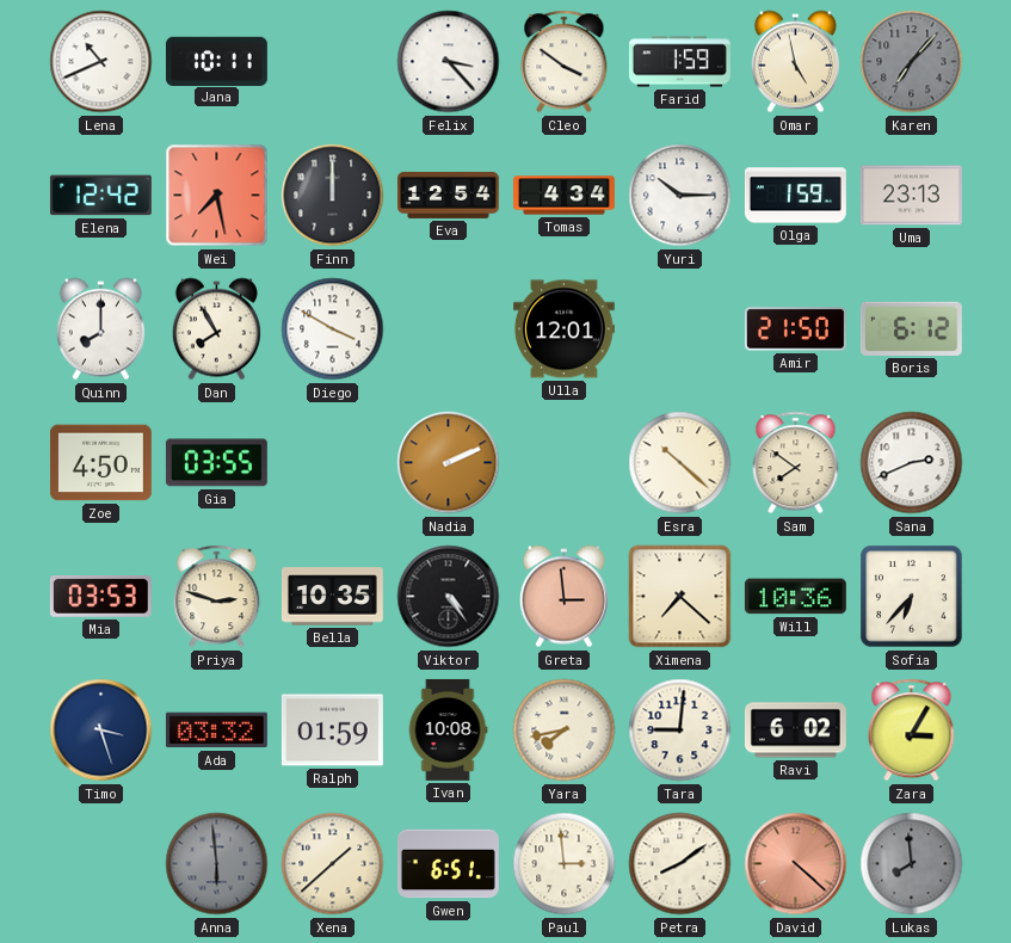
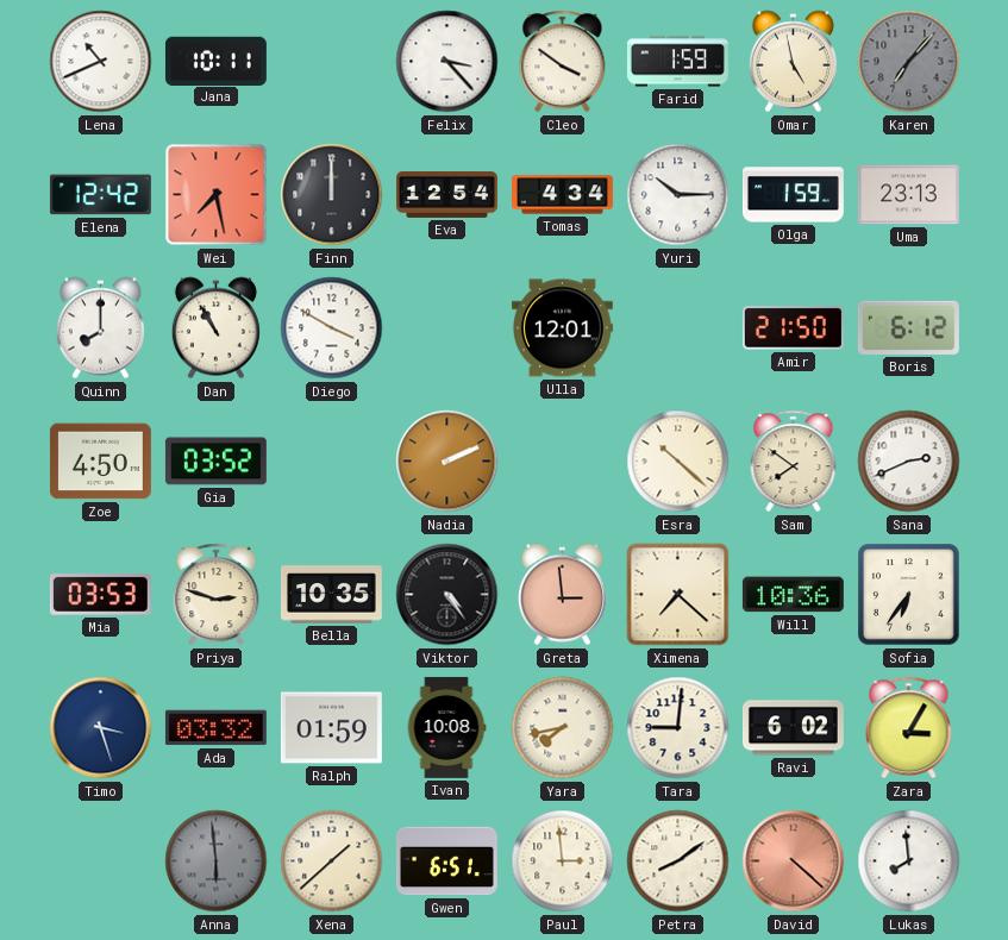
Dan: 7:55 -> 10:55 (215, 328)
Gia: 03:55 -> 03:52 (215, 462)
Sofia: 6:37 -> 6:36 (909, 595)
Lukas dial: grey -> white (909, 861)
